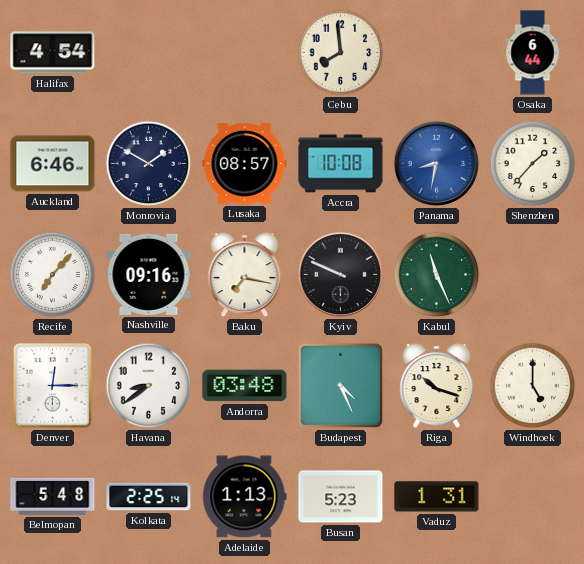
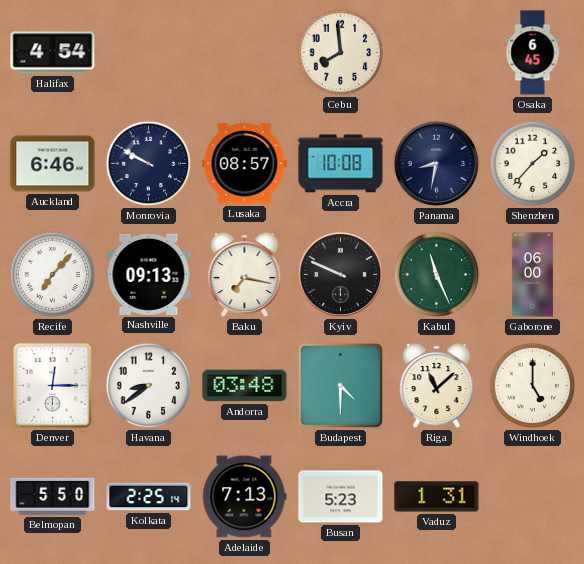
Osaka: 6:44 -> 6:45 (533, 53)
Monrovia: 1:50 -> 9:50 (149, 164)
Panama dial: blue -> navy (437, 164)
Nashville: 09:16 -> 09:13 (149, 274)
Gaborone: none -> 06:00 (532, 275)
Budapest: 4:26 -> 4:30 (340, 385)
Riga: 10:18 -> 11:08 (437, 387)
Belmopan: 5:48 -> 5:50 (53, 496)
Adelaide: 1:13 -> 7:13 (245, 497)
